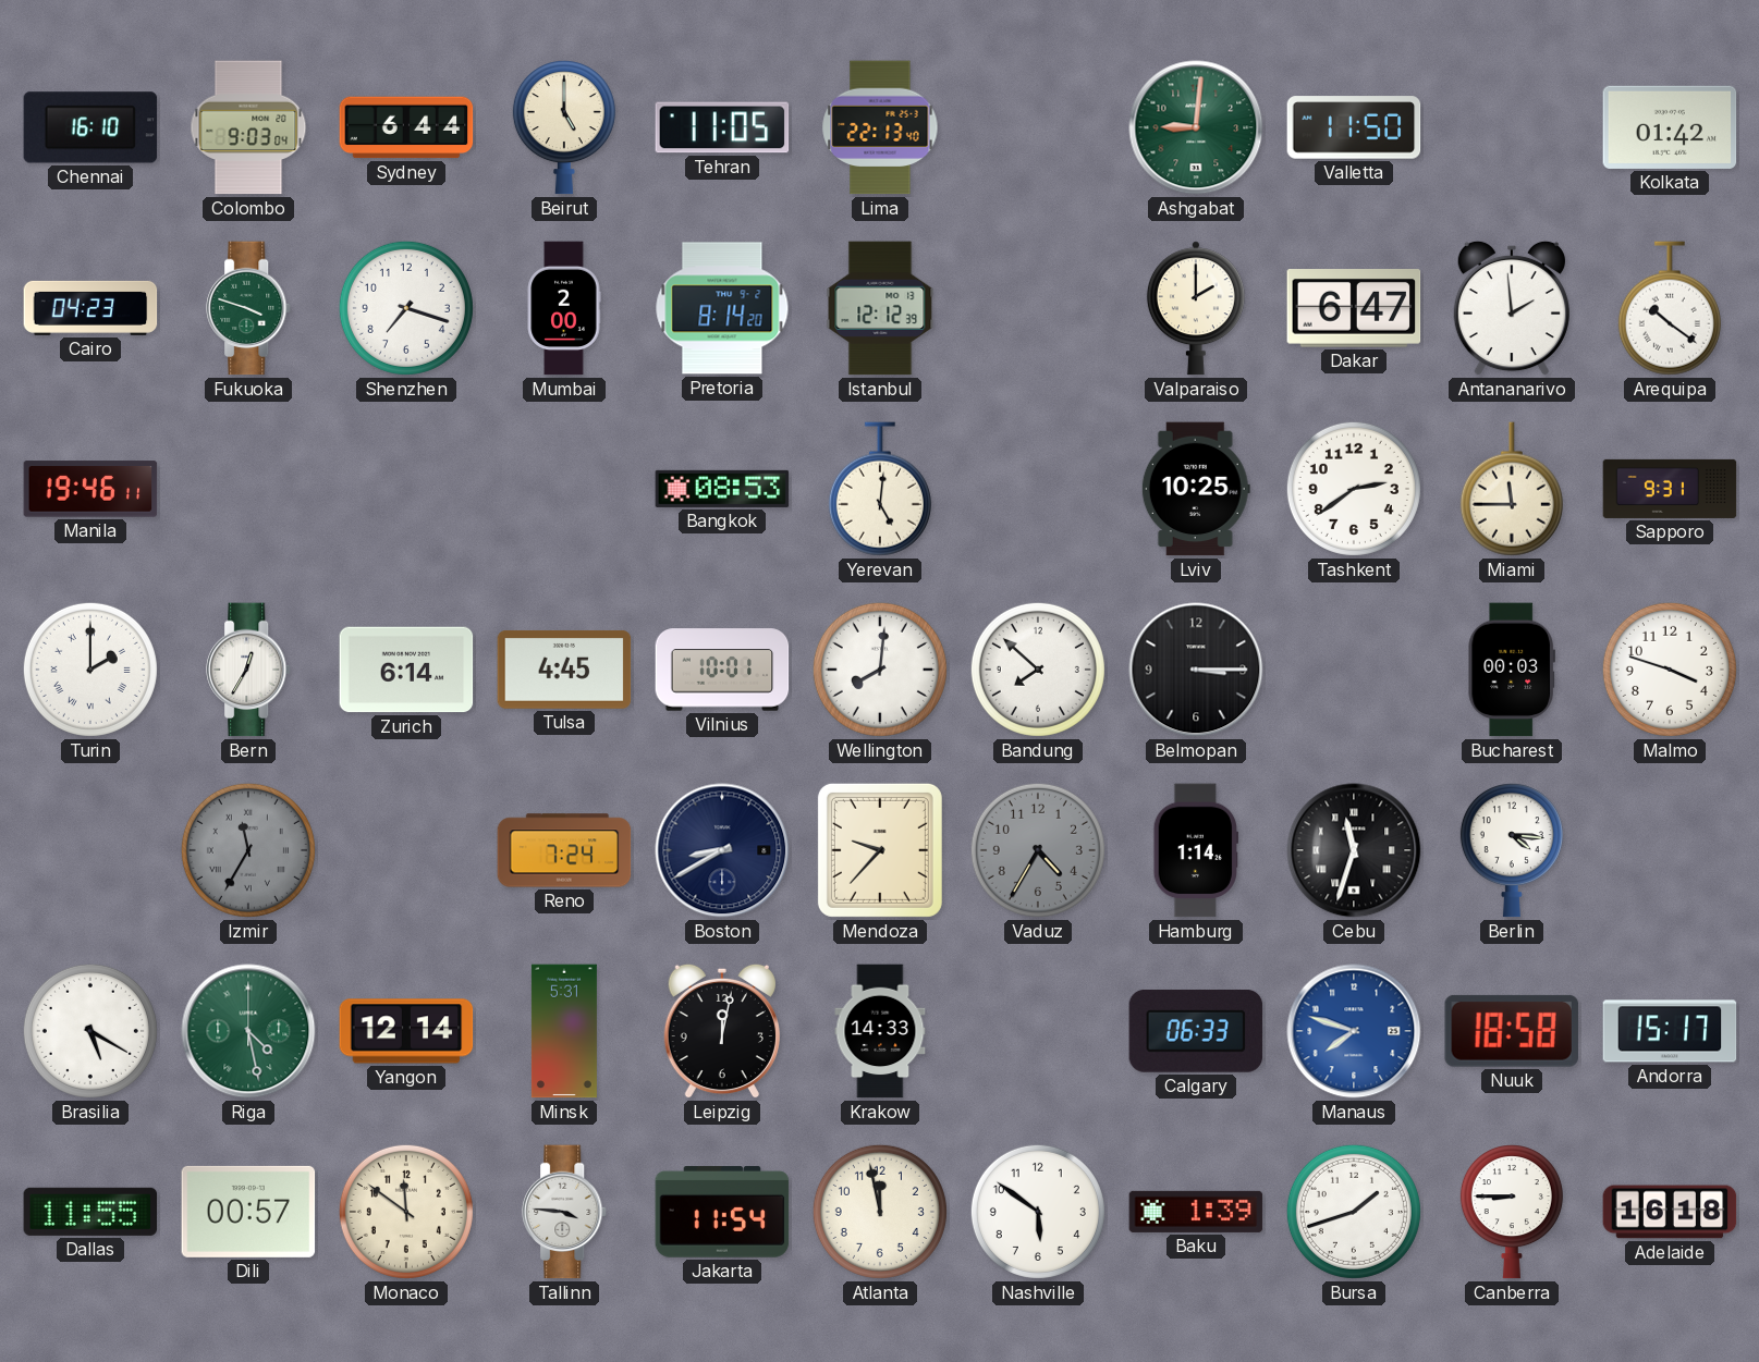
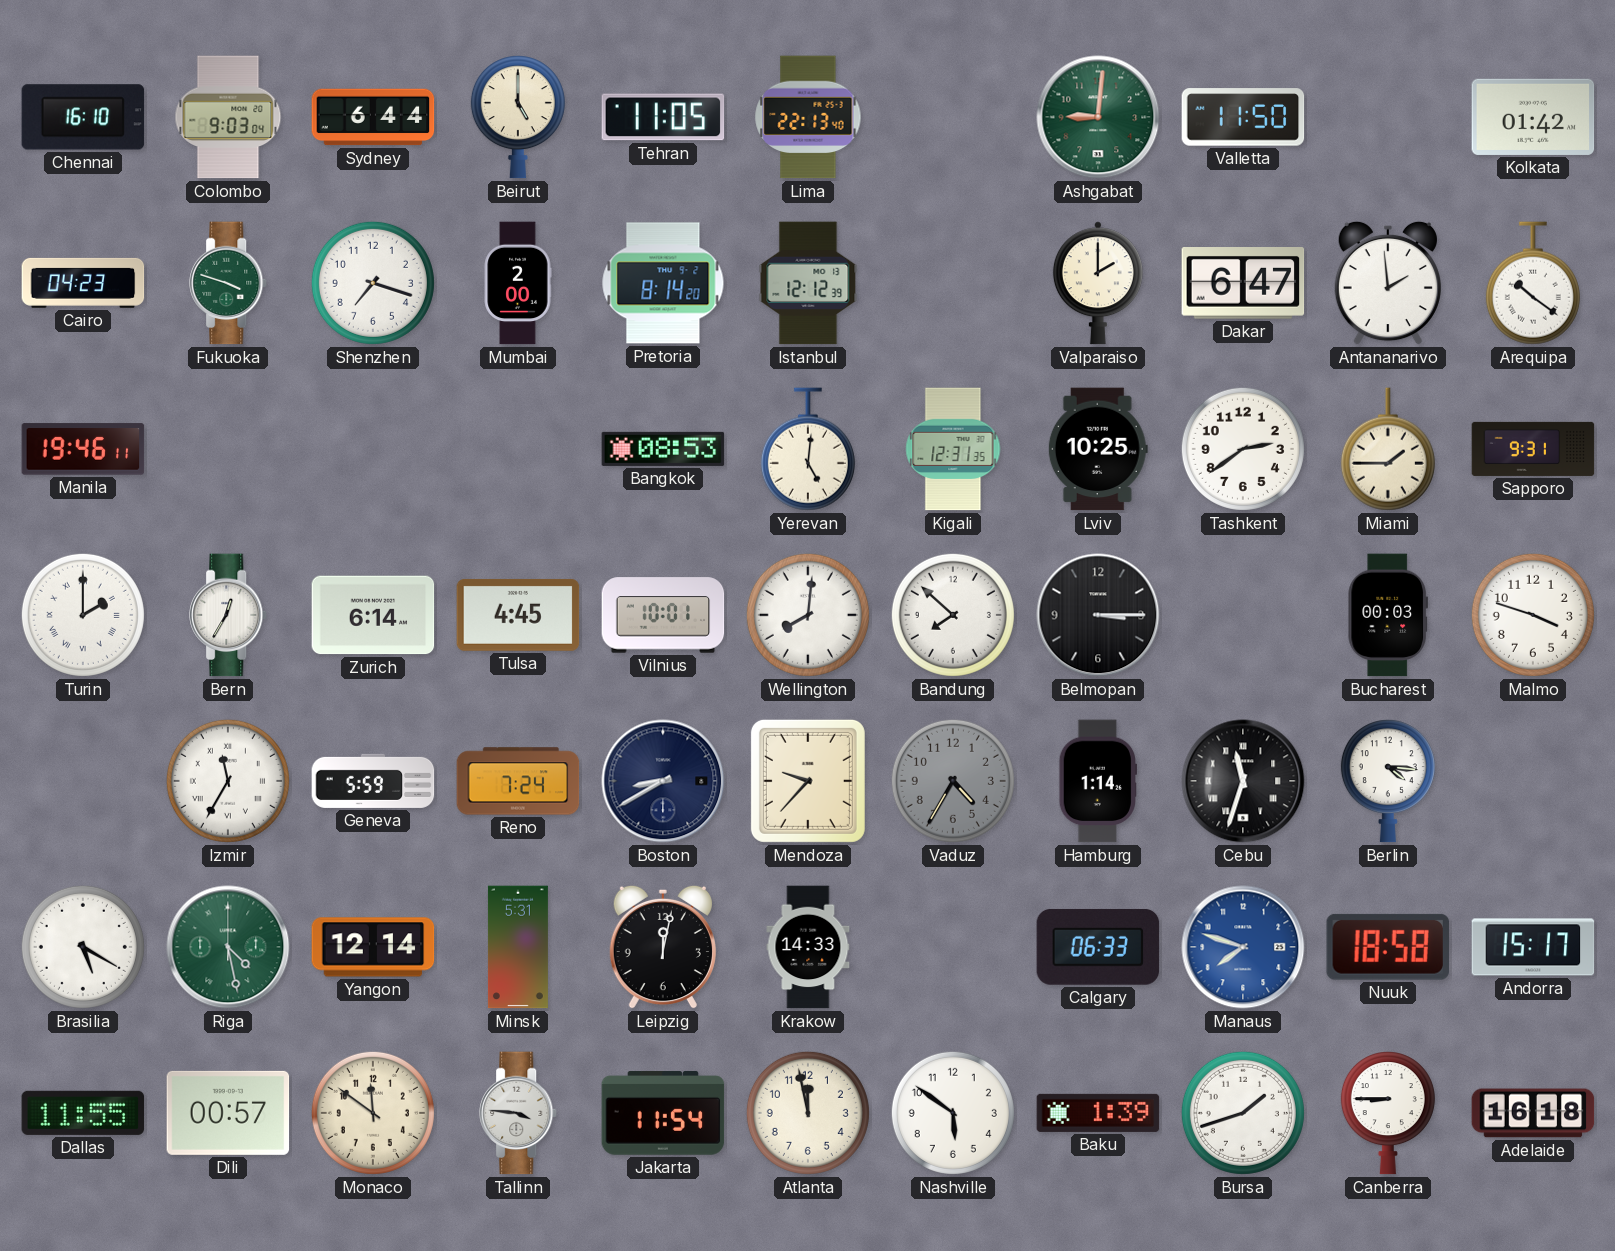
Kigali: none -> 12:31 (953, 449)
Miami: 11:45 -> 1:45 (1388, 449)
Izmir dial: grey -> white (228, 781)
Geneva: none -> 5:59 (373, 781)
